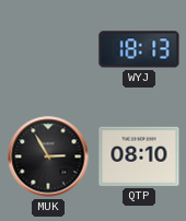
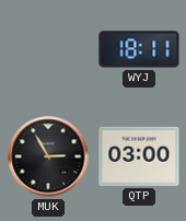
WYJ: 18:13 -> 18:11 (139, 49)
QTP: 08:10 -> 03:00 (139, 156)
